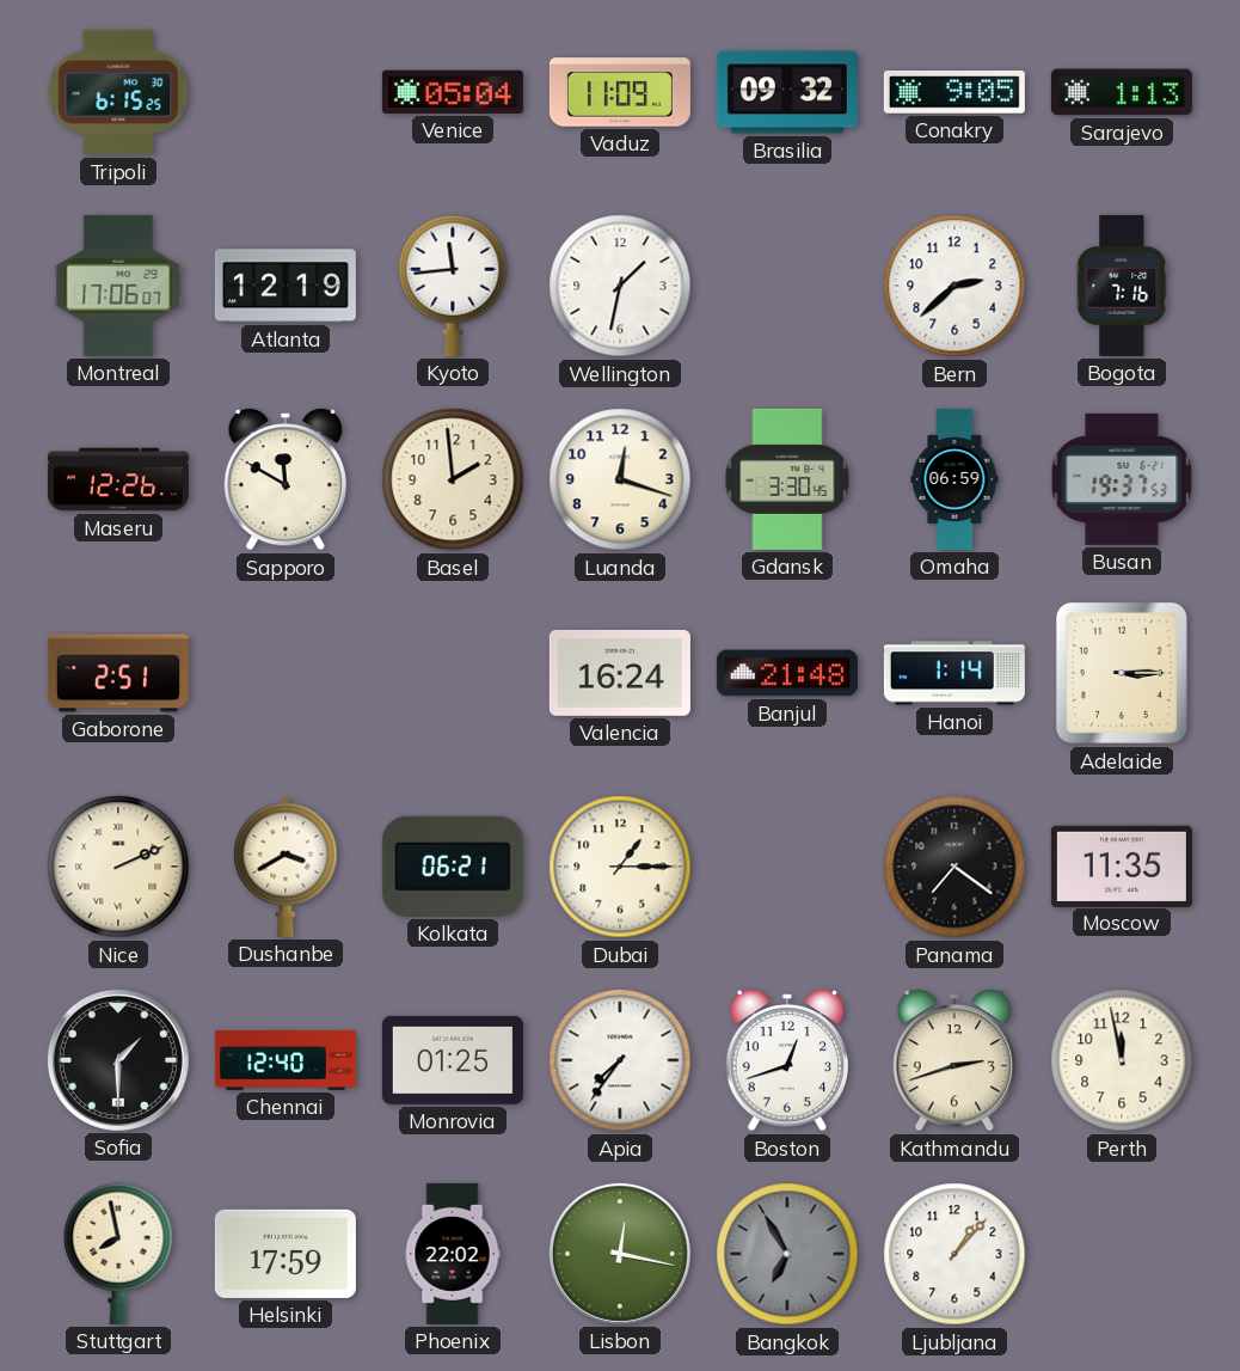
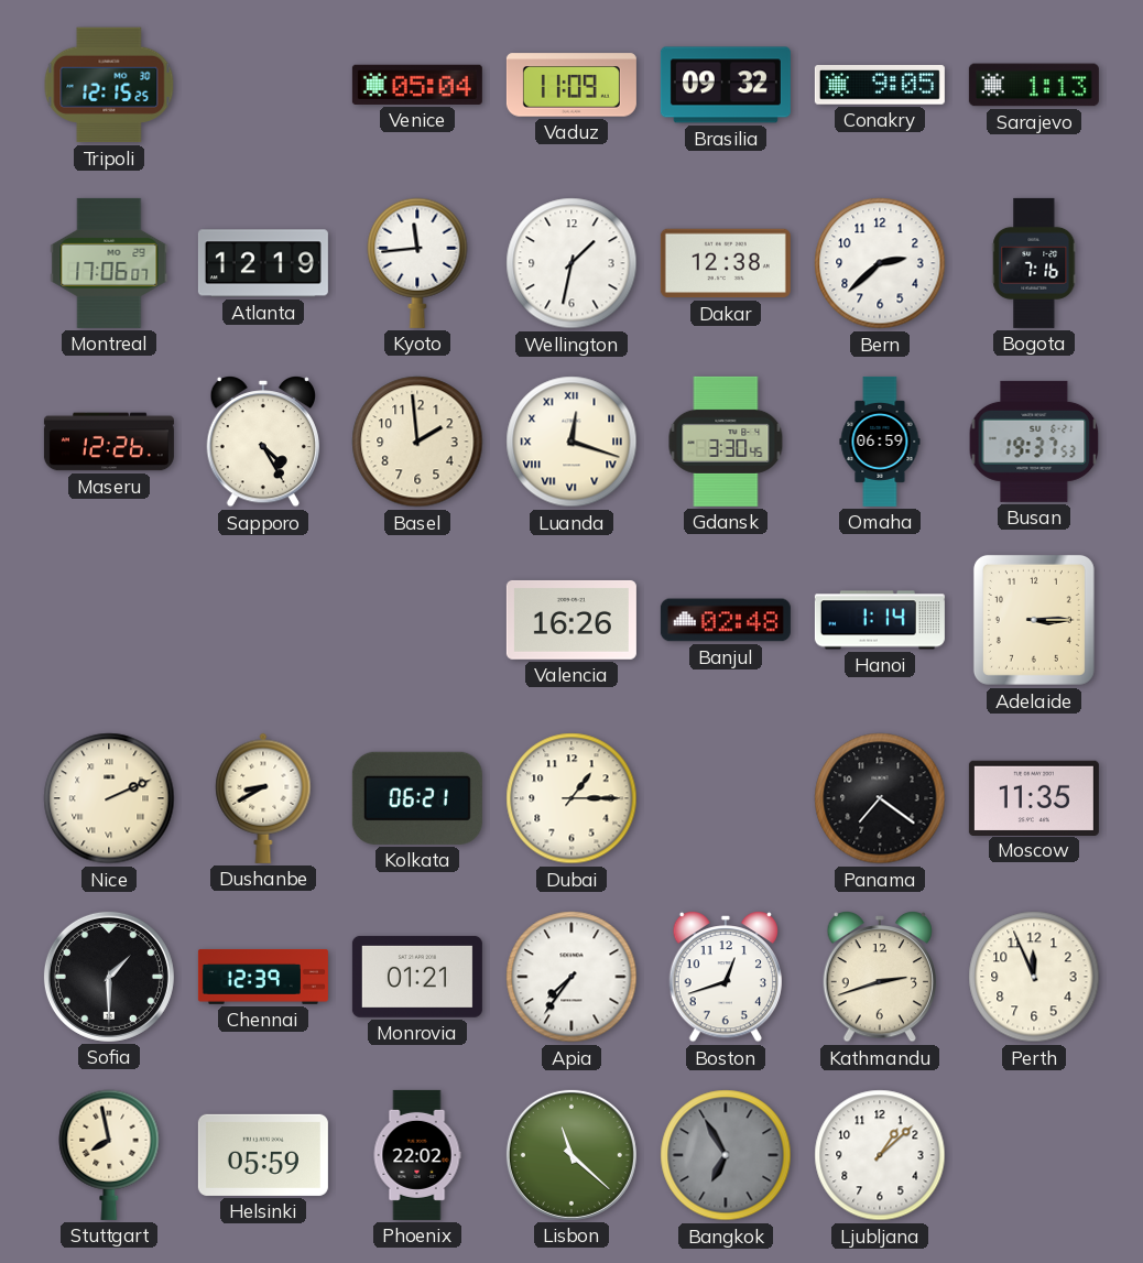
Tripoli: 6:15 -> 12:15 (109, 85)
Dakar: none -> 12:38 (726, 263)
Sapporo: 11:50 -> 4:25 (263, 443)
Luanda numerals: Arabic -> Roman (571, 442)
Gaborone: 2:51 -> none (118, 673)
Valencia: 16:24 -> 16:26 (571, 620)
Banjul: 21:48 -> 02:48 (726, 620)
Dushanbe: 3:40 -> 8:40 (263, 798)
Chennai: 12:40 -> 12:39 (263, 977)
Monrovia: 01:25 -> 01:21 (417, 977)
Perth: 11:58 -> 11:56 (1034, 977)
Helsinki: 17:59 -> 05:59 (263, 1155)
Lisbon: 12:17 -> 11:22 (571, 1155)
Ljubljana: 1:07 -> 1:08 (880, 1155)
